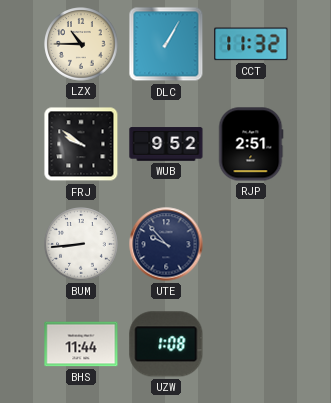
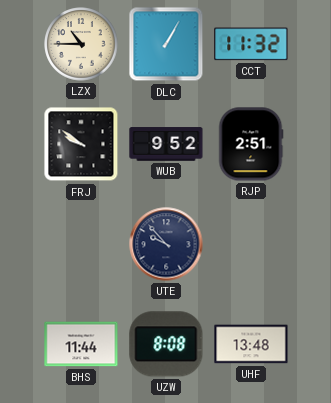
BUM: 8:44 -> none (81, 244)
UZW: 1:08 -> 8:08 (166, 344)
UHF: none -> 13:48 (251, 344)
